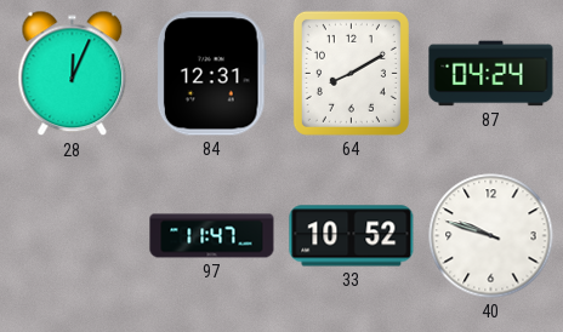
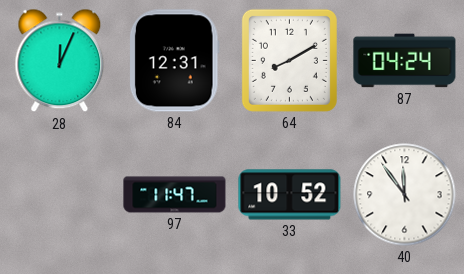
40: 9:48 -> 11:54 (405, 195)
